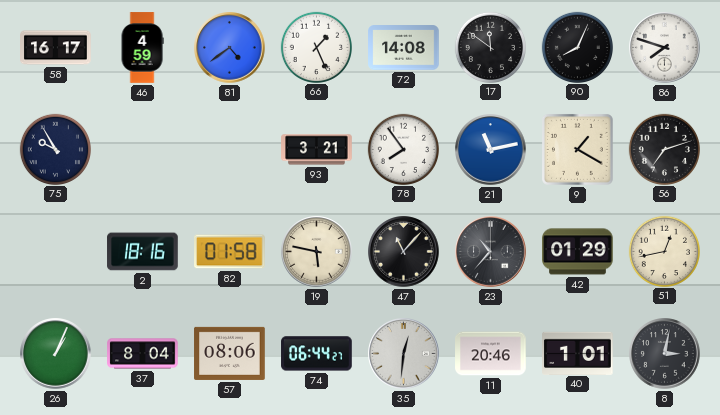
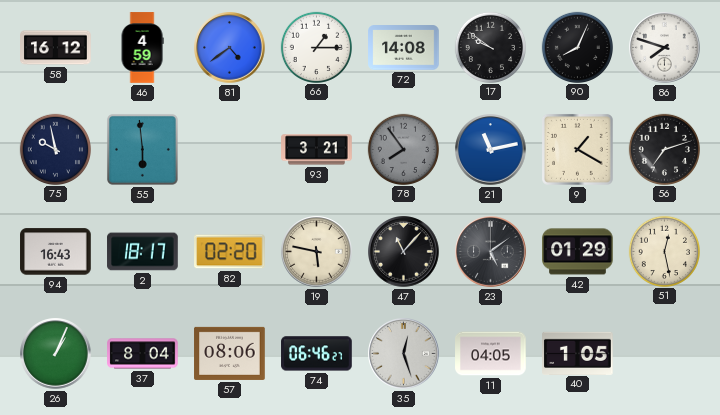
58: 16:17 -> 16:12 (56, 48)
66: 1:26 -> 1:15 (316, 47)
17: 11:51 -> 9:51 (490, 47)
75: 9:55 -> 9:58 (55, 149)
55: none -> 5:59 (142, 149)
78 dial: white -> grey (403, 149)
94: none -> 16:43 (56, 252)
2: 18:16 -> 18:17 (143, 252)
82: 01:58 -> 02:20 (230, 252)
23: 10:37 -> 5:09 (491, 252)
51: 12:43 -> 12:28 (664, 251)
74: 06:44 -> 06:46 (317, 354)
35: 12:31 -> 12:27 (404, 354)
11: 20:46 -> 04:05 (491, 354)
40: 1:01 -> 1:05 (578, 353)
8: 3:02 -> none (665, 354)
